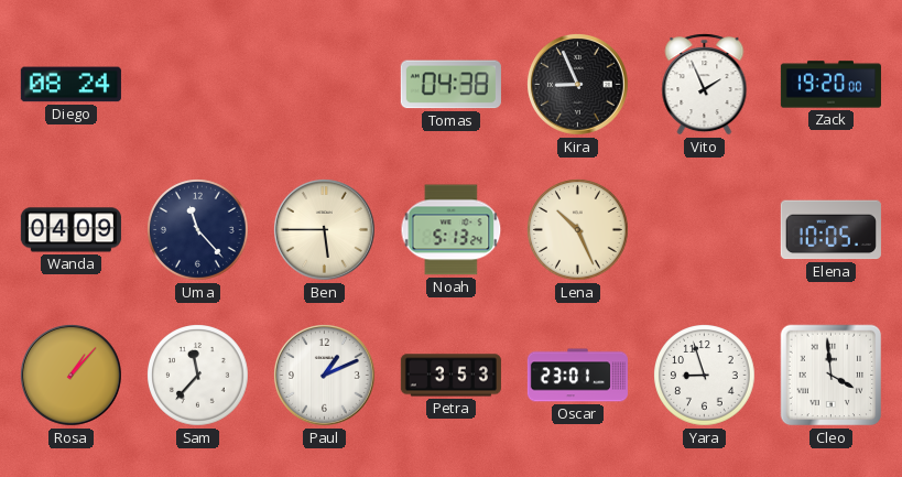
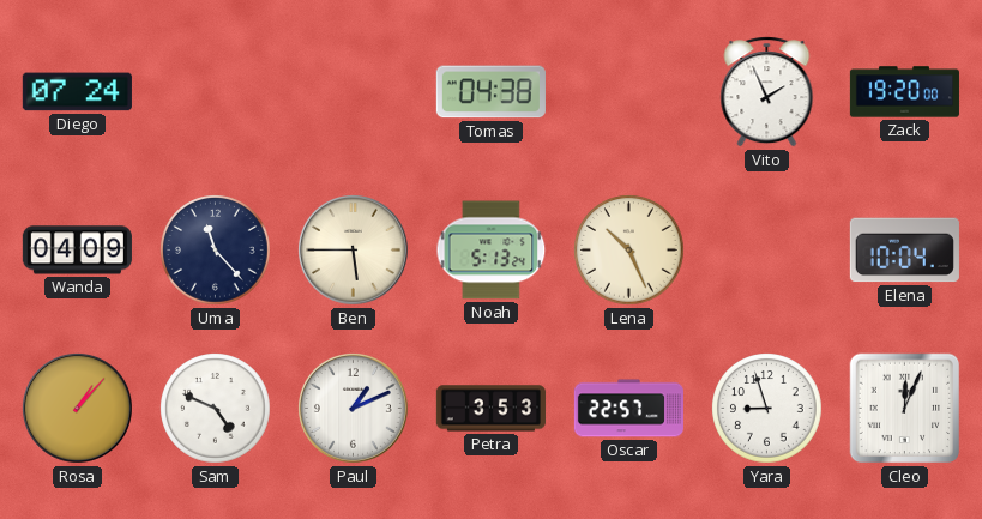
Diego: 08:24 -> 07:24 (77, 92)
Kira: 8:56 -> none (578, 85)
Elena: 10:05 -> 10:04 (904, 251)
Sam: 11:37 -> 4:49 (216, 409)
Oscar: 23:01 -> 22:57 (628, 409)
Cleo: 3:59 -> 12:04 (905, 409)
